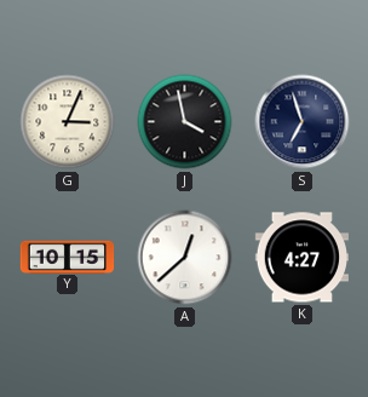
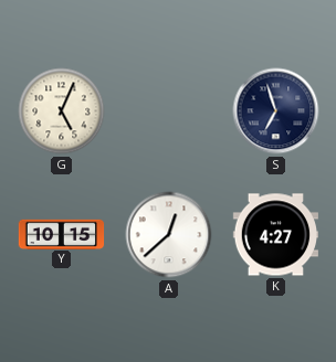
G: 3:04 -> 5:04 (62, 111)
J: 3:58 -> none (185, 122)
